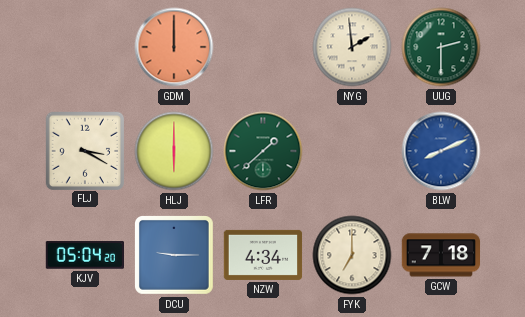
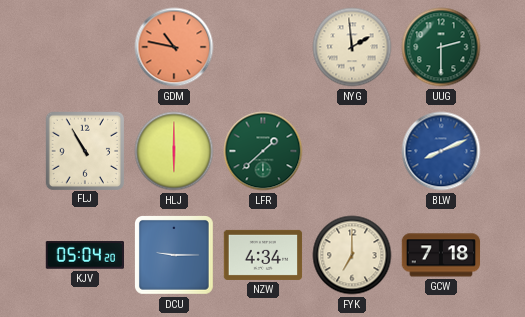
GDM: 12:00 -> 10:47 (174, 47)
FLJ: 3:20 -> 10:55 (84, 150)
